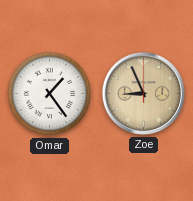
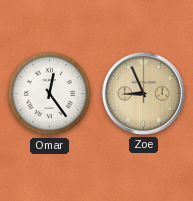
Omar: 1:24 -> 12:24 (50, 94)
